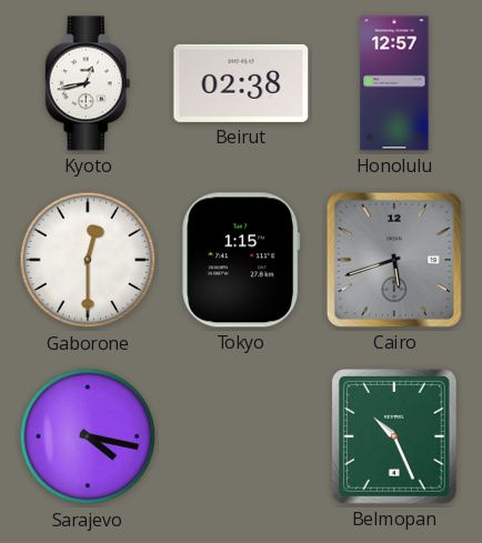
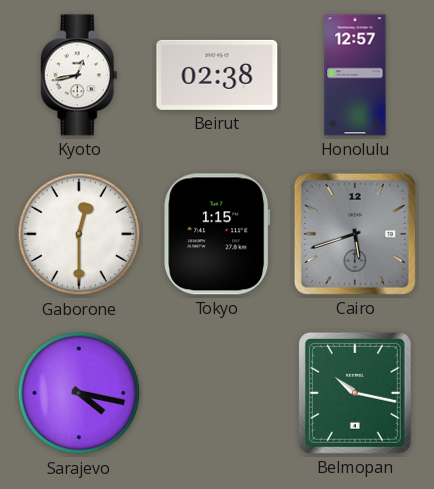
Belmopan: 10:26 -> 10:17 (355, 393)
